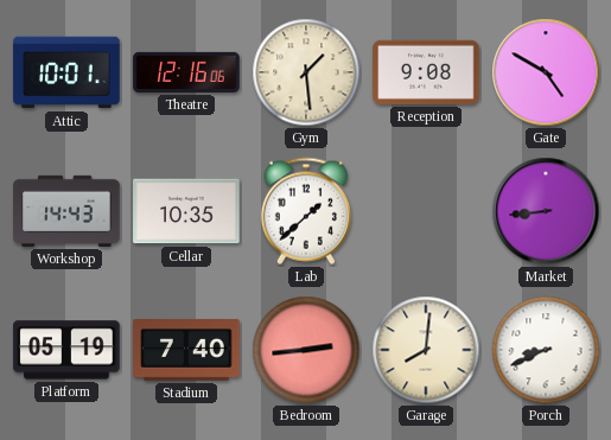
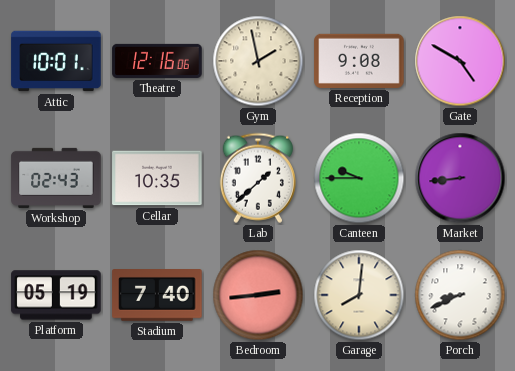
Gym: 1:29 -> 1:58 (258, 61)
Workshop: 14:43 -> 02:43 (56, 178)
Canteen: none -> 9:45 (359, 178)
